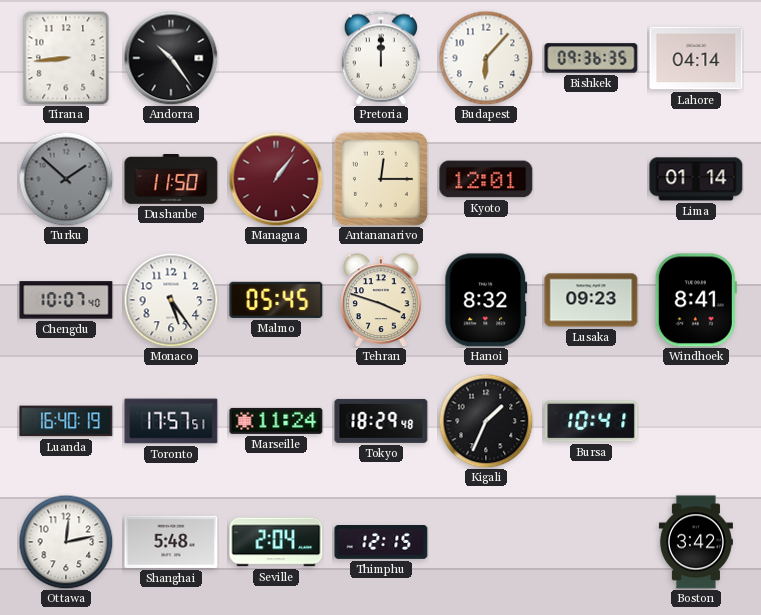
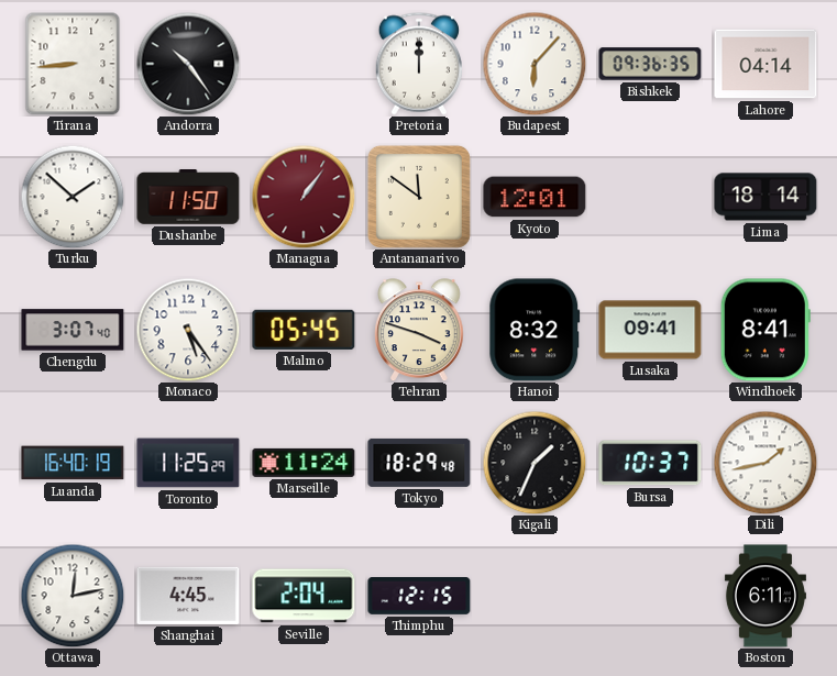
Turku dial: grey -> white (73, 197)
Antananarivo: 12:15 -> 11:51 (419, 197)
Lima: 01:14 -> 18:14 (766, 197)
Chengdu: 10:07 -> 3:07 (73, 330)
Lusaka: 09:23 -> 09:41 (650, 330)
Toronto: 17:57 -> 11:25 (188, 463)
Bursa: 10:41 -> 10:37 (650, 463)
Dili: none -> 1:43 (766, 463)
Shanghai: 5:48 -> 4:45 (188, 596)
Boston: 3:42 -> 6:11 (766, 596)
